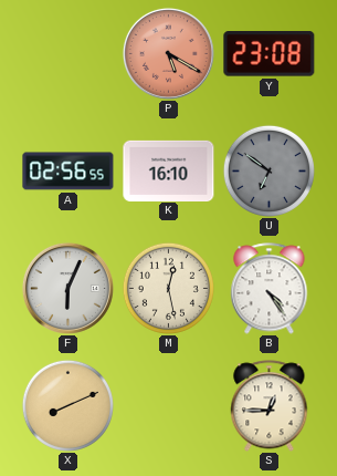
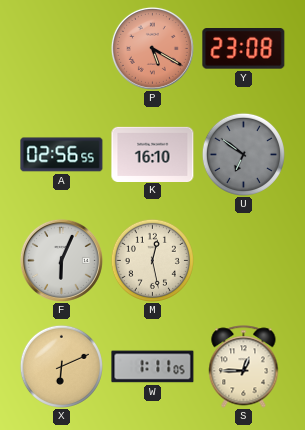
B: 4:24 -> none (270, 289)
X: 8:11 -> 6:11 (61, 366)
W: none -> 1:11 (153, 367)
